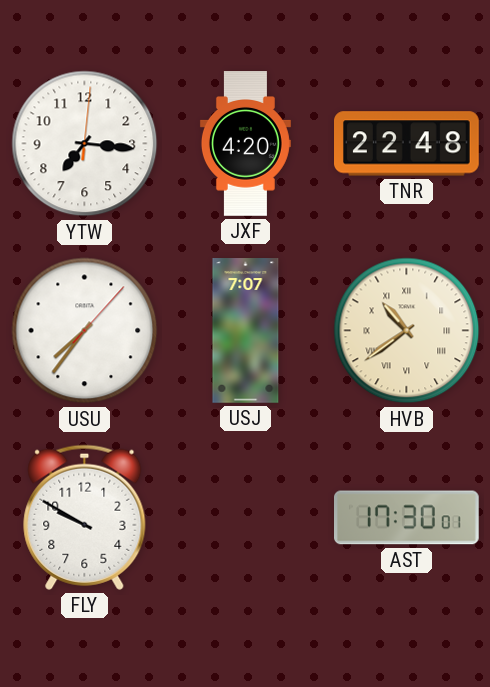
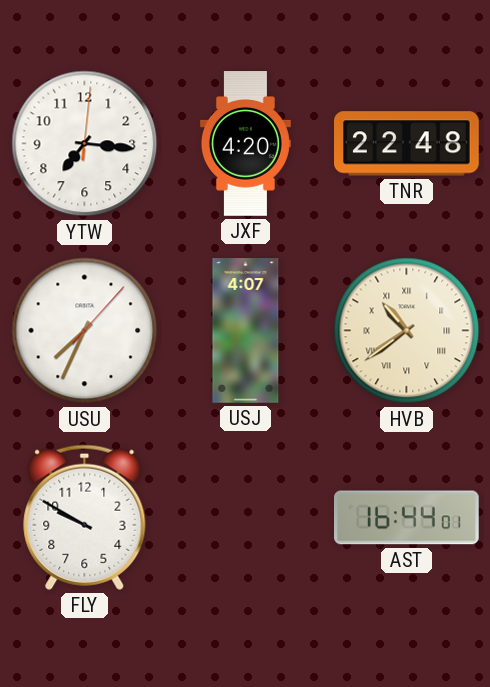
USU: 7:36 -> 7:34 (85, 331)
USJ: 7:07 -> 4:07 (246, 331)
AST: 17:30 -> 16:44 (407, 518)
